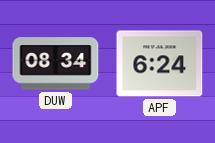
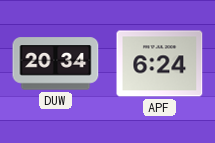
DUW: 08:34 -> 20:34 (56, 64)
